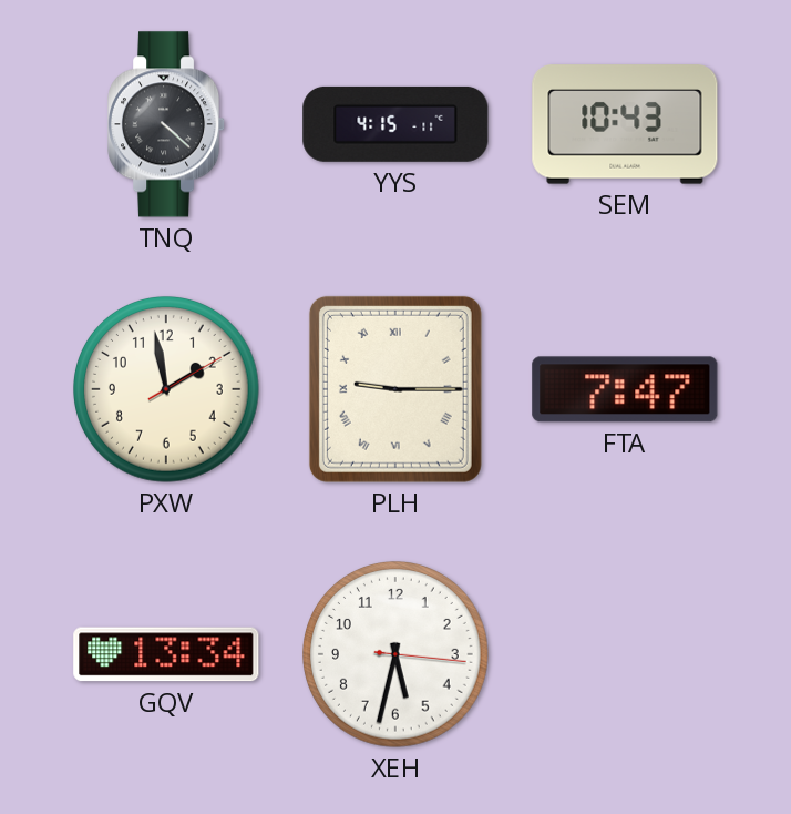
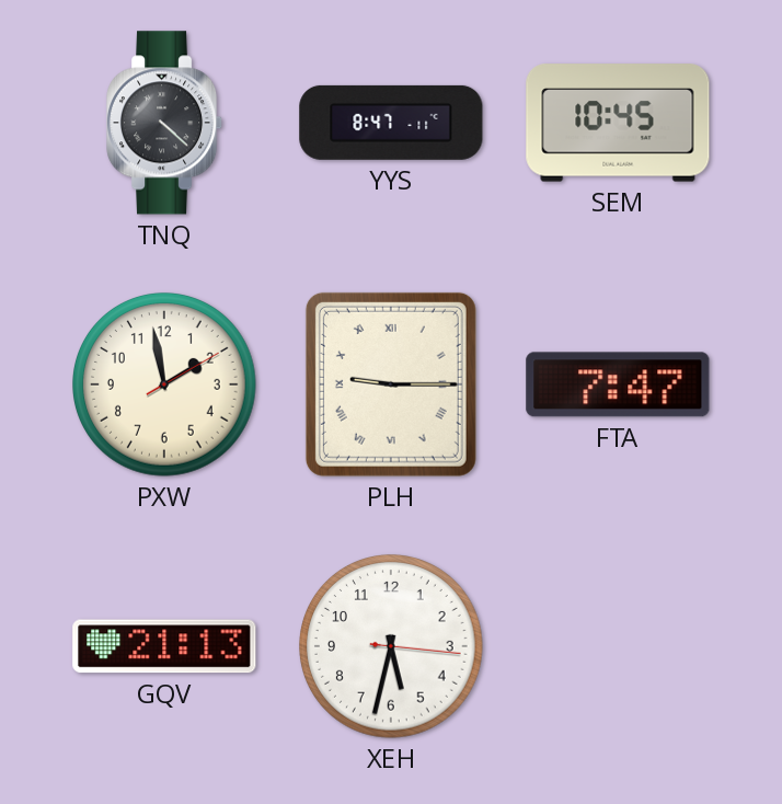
YYS: 4:15 -> 8:47 (391, 123)
SEM: 10:43 -> 10:45 (618, 123)
GQV: 13:34 -> 21:13 (164, 646)
